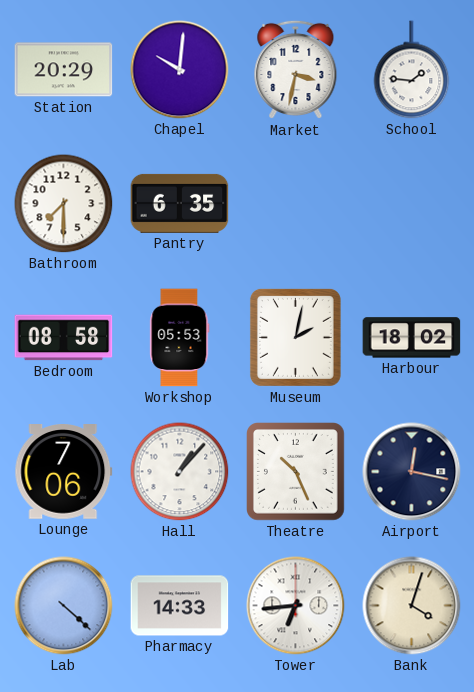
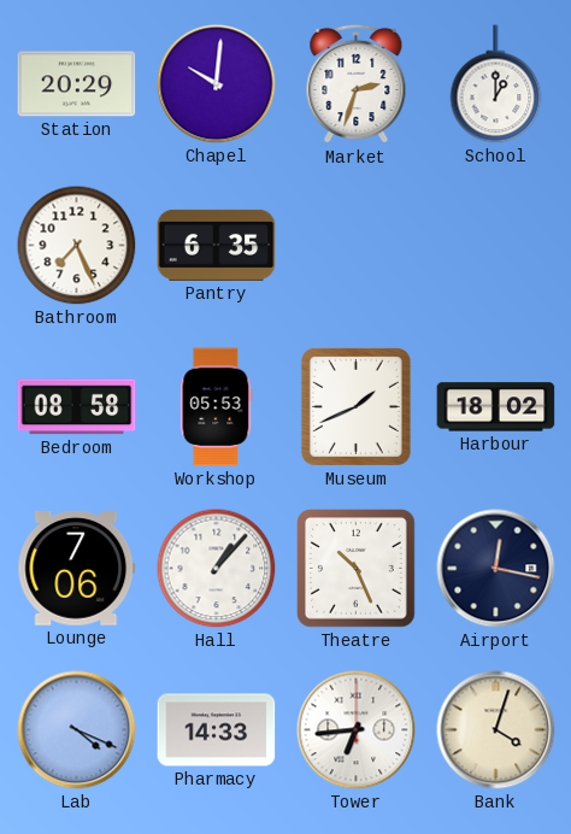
Market: 3:32 -> 2:33 (357, 84)
School: 1:46 -> 1:00 (496, 84)
Bathroom: 7:30 -> 7:26 (77, 246)
Museum: 2:02 -> 1:41 (355, 406)
Lab: 4:22 -> 4:19 (77, 730)
